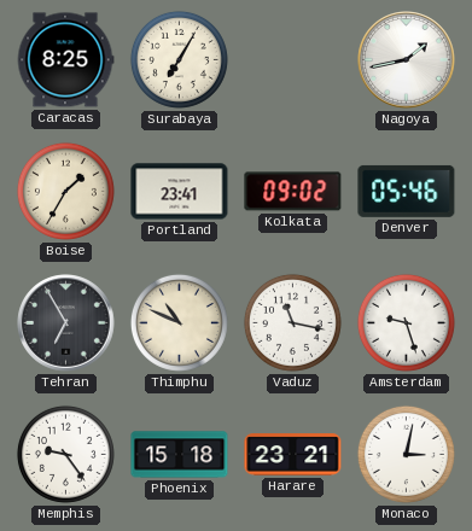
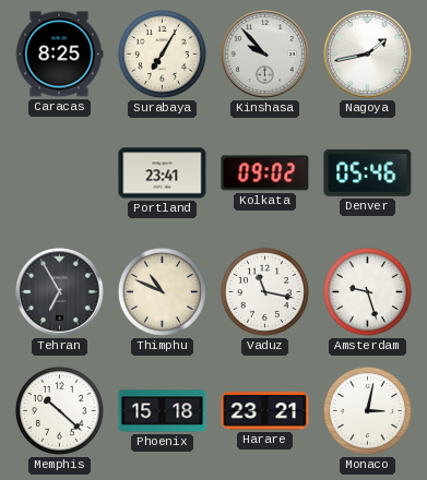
Kinshasa: none -> 9:53 (265, 55)
Boise: 1:35 -> none (65, 191)
Memphis: 9:24 -> 10:22 (59, 410)
